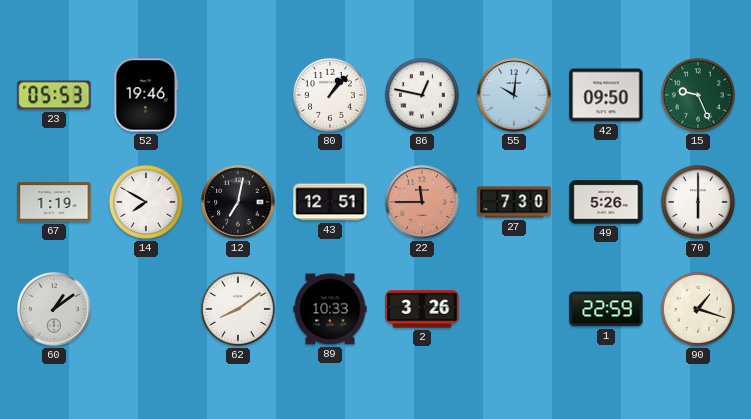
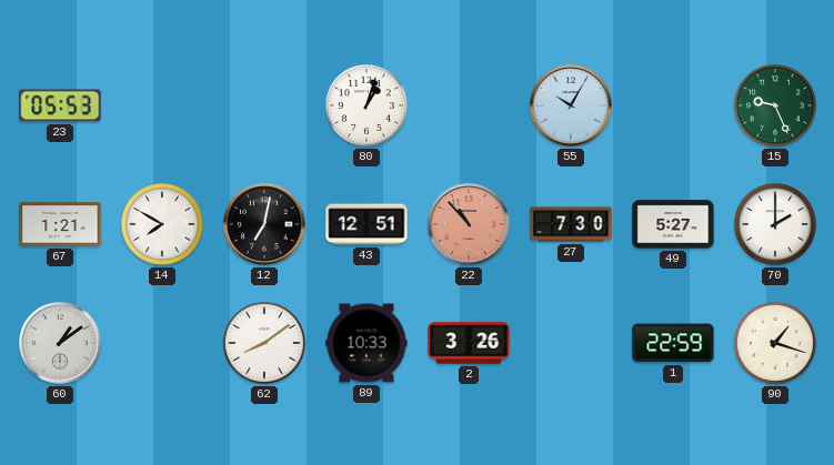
52: 19:46 -> none (146, 95)
80: 1:07 -> 1:03 (366, 105)
86: 12:47 -> none (422, 95)
55: 10:01 -> 10:05 (571, 105)
42: 09:50 -> none (606, 95)
67: 1:19 -> 1:21 (60, 224)
22: 11:45 -> 10:53 (469, 224)
49: 5:26 -> 5:27 (673, 224)
70: 6:00 -> 2:00 (775, 224)
